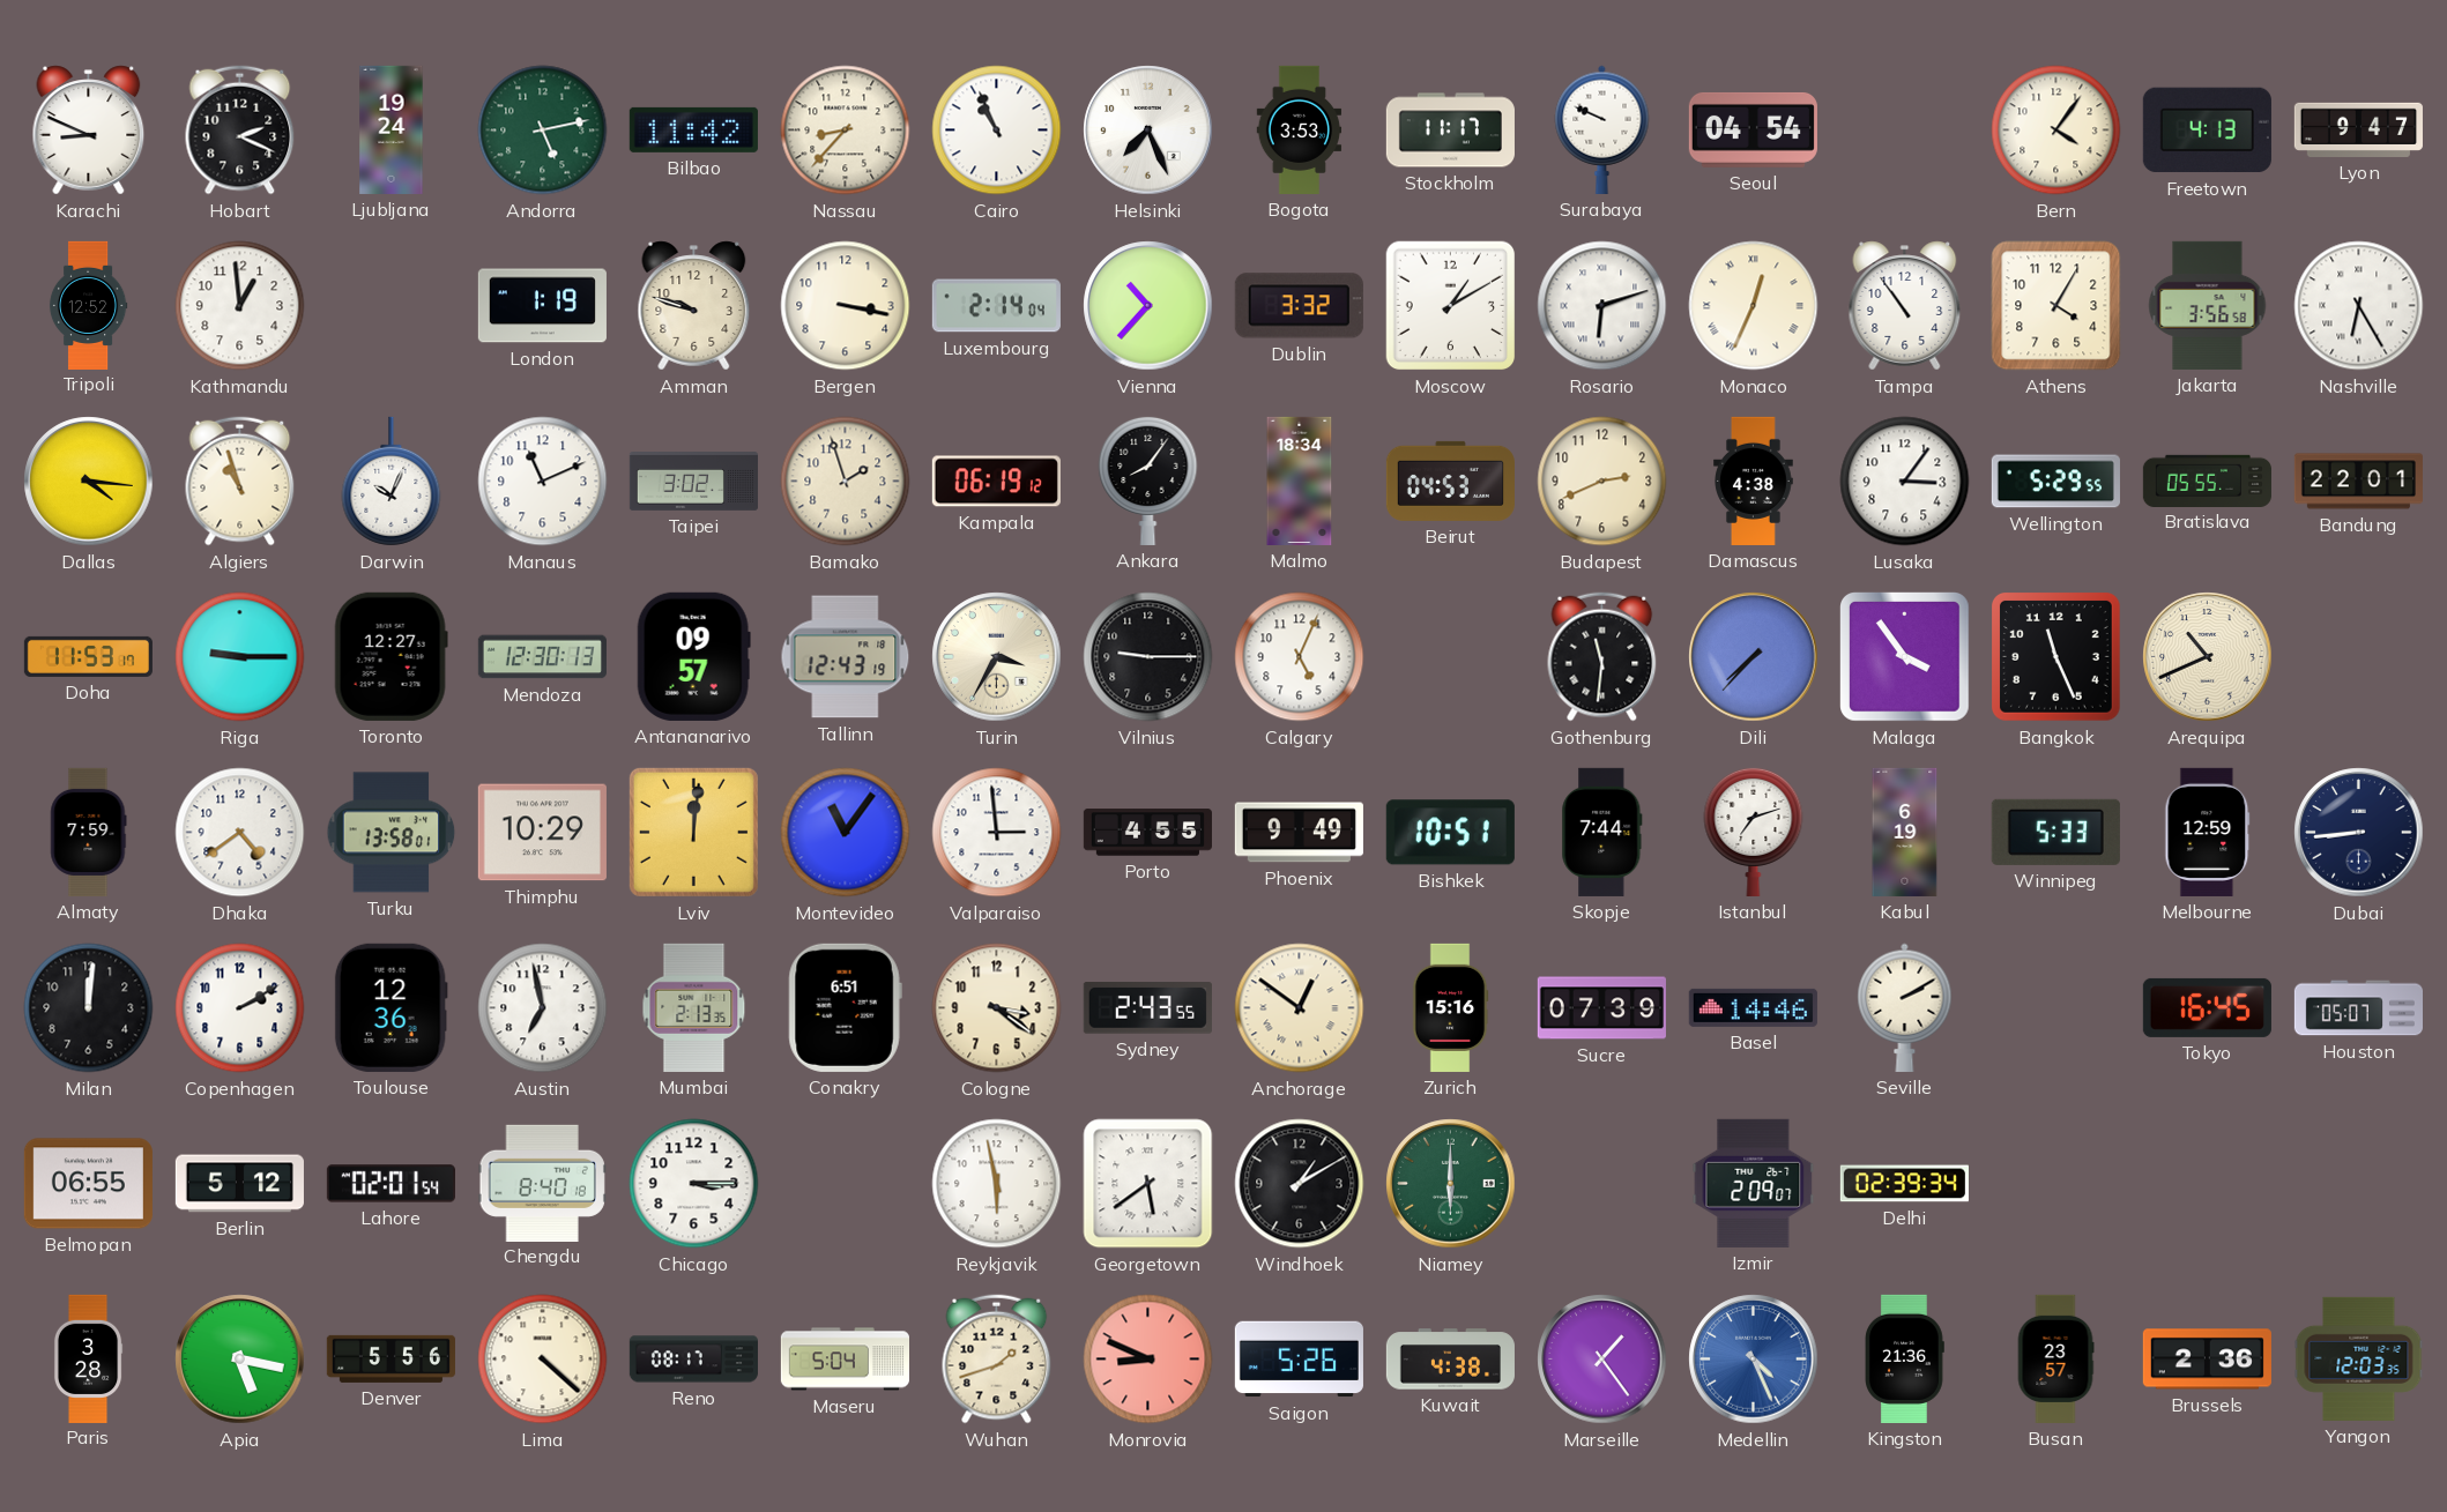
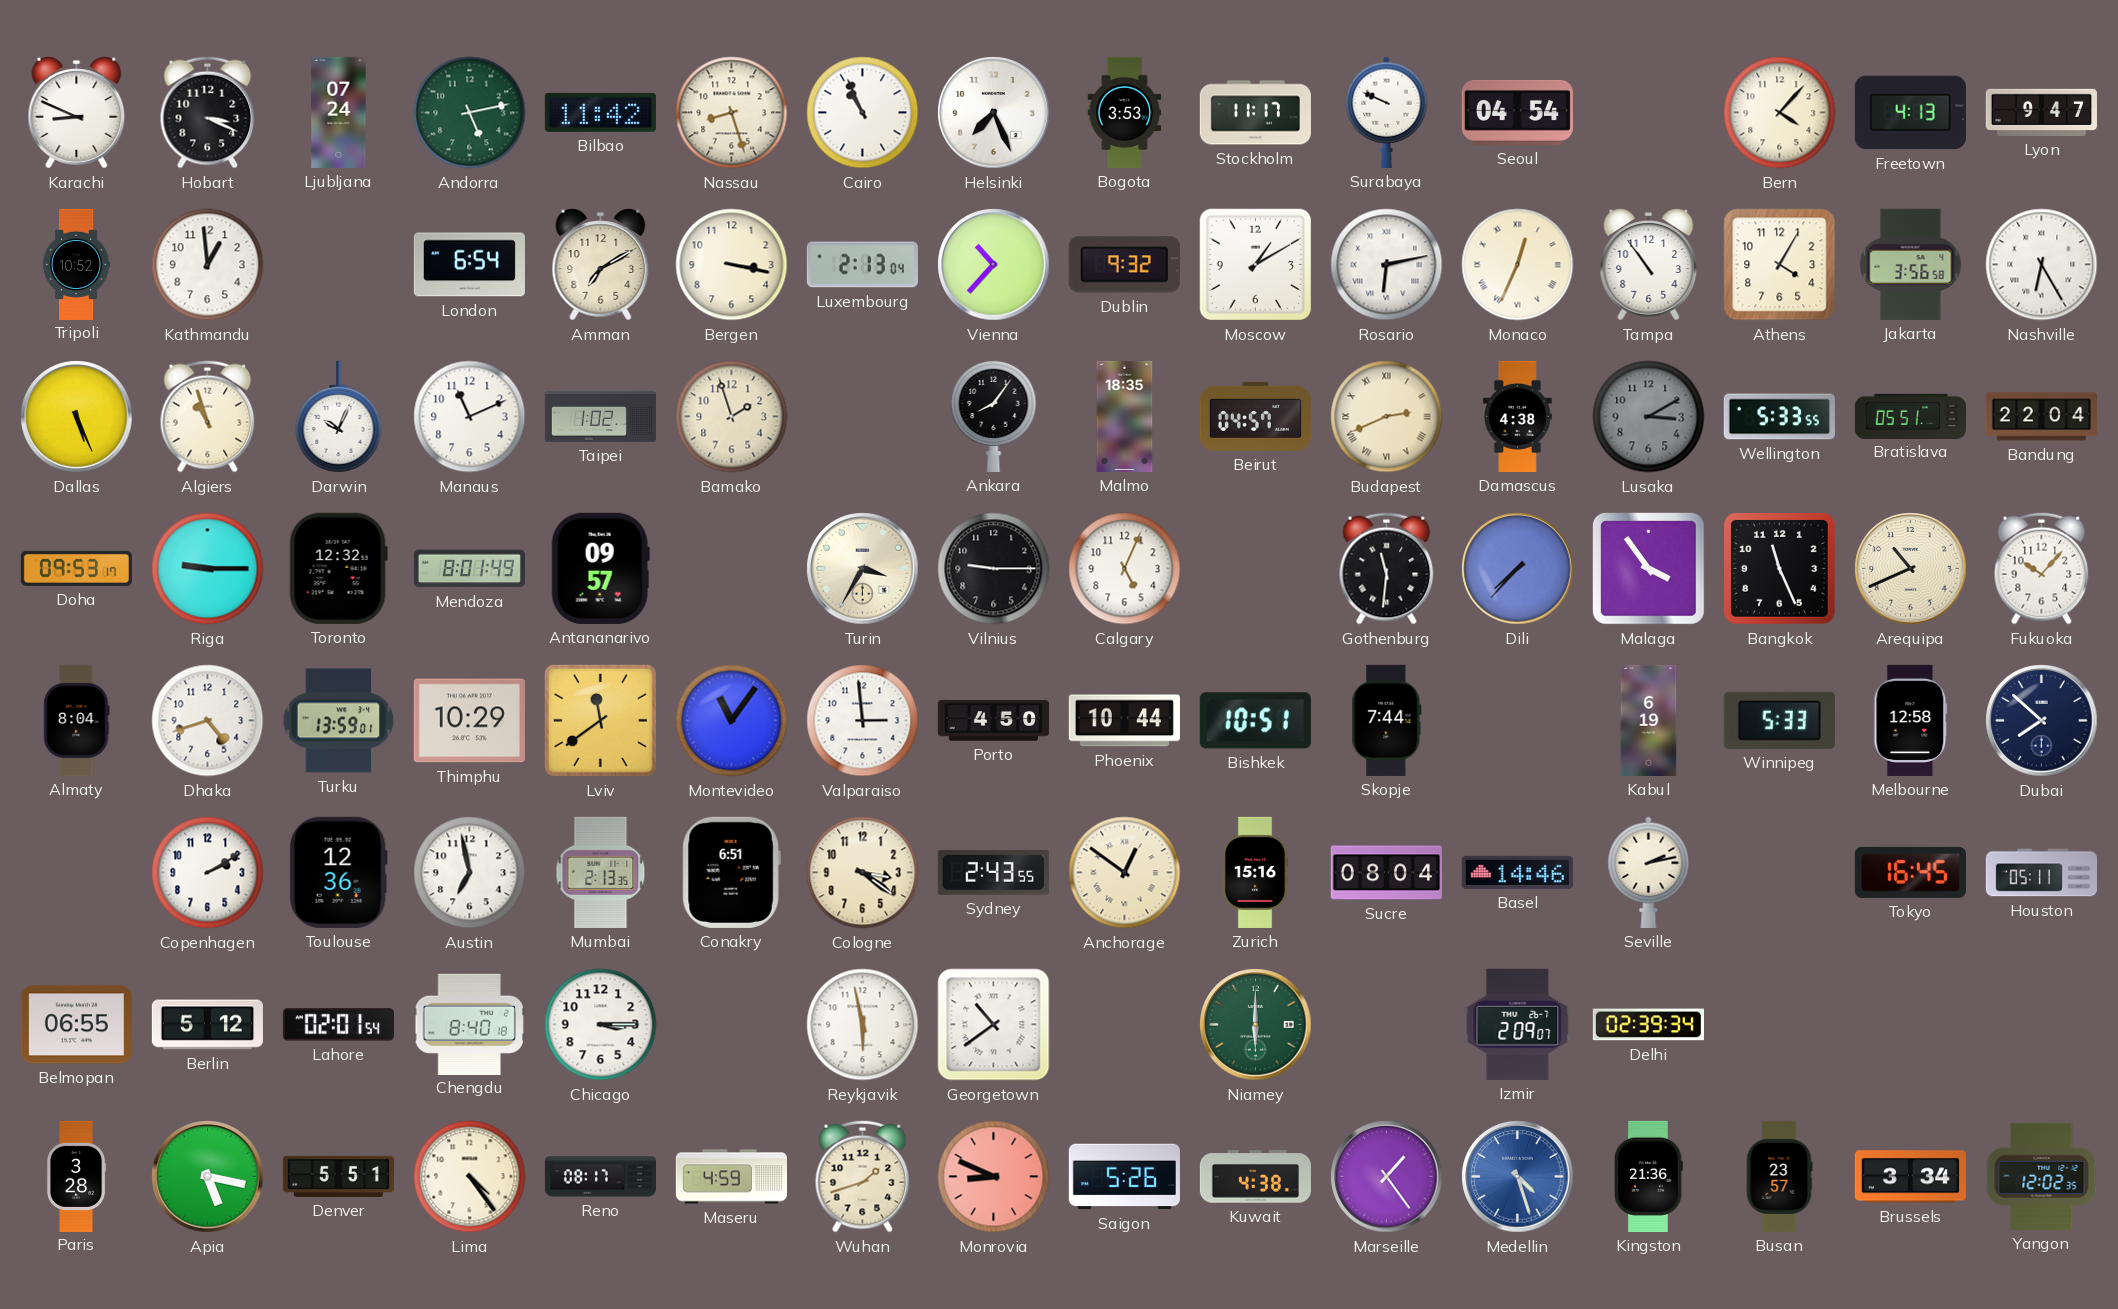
Hobart: 2:19 -> 3:19 (208, 113)
Ljubljana: 19:24 -> 07:24 (339, 112)
Nassau: 8:37 -> 8:27 (732, 113)
Bern: 4:06 -> 4:07 (1780, 113)
Tripoli: 12:52 -> 10:52 (76, 264)
London: 1:19 -> 6:54 (469, 265)
Amman: 9:48 -> 7:10 (601, 265)
Luxembourg: 2:14 -> 2:13 (862, 265)
Dublin: 3:32 -> 9:32 (1124, 265)
Rosario: 6:12 -> 6:13 (1387, 265)
Dallas: 4:16 -> 5:26 (77, 417)
Taipei: 3:02 -> 1:02 (600, 417)
Kampala: 06:19 -> none (996, 482)
Malmo: 18:34 -> 18:35 (1125, 416)
Beirut: 04:53 -> 04:57 (1255, 416)
Budapest numerals: Arabic -> Roman (1387, 417)
Lusaka: 3:06 -> 3:10 (1649, 417)
Lusaka dial: white -> grey (1649, 417)
Wellington: 5:29 -> 5:33 (1779, 417)
Bratislava: 05:55 -> 05:51 (1910, 416)
Bandung: 22:01 -> 22:04 (2041, 417)
Doha: 11:53 -> 09:53 (76, 568)
Toronto: 12:27 -> 12:32 (338, 568)
Mendoza: 12:30 -> 8:01 (469, 569)
Tallinn: 12:43 -> none (846, 657)
Fukuoka: none -> 10:07 (2042, 569)
Almaty: 7:59 -> 8:04 (77, 720)
Dhaka: 4:39 -> 4:42 (208, 721)
Turku: 13:58 -> 13:59 (339, 721)
Lviv: 12:01 -> 11:39 (600, 720)
Porto: 4:55 -> 4:50 (993, 721)
Phoenix: 9:49 -> 10:44 (1124, 721)
Istanbul: 7:12 -> none (1754, 832)
Melbourne: 12:59 -> 12:58 (1911, 720)
Dubai: 8:44 -> 7:52 (2042, 721)
Milan: 12:01 -> none (89, 1008)
Sucre: 07:39 -> 08:04 (1386, 873)
Seville: 2:10 -> 2:13 (1649, 872)
Houston: 05:07 -> 05:11 (2041, 873)
Georgetown: 5:39 -> 10:39 (994, 1025)
Windhoek: 1:10 -> none (1300, 1184)
Denver: 5:56 -> 5:51 (338, 1176)
Lima: 4:22 -> 4:24 (470, 1177)
Maseru: 5:04 -> 4:59 (731, 1177)
Medellin: 4:26 -> 4:27 (1518, 1177)
Brussels: 2:36 -> 3:34 (1910, 1177)
Yangon: 12:03 -> 12:02 (2042, 1176)
